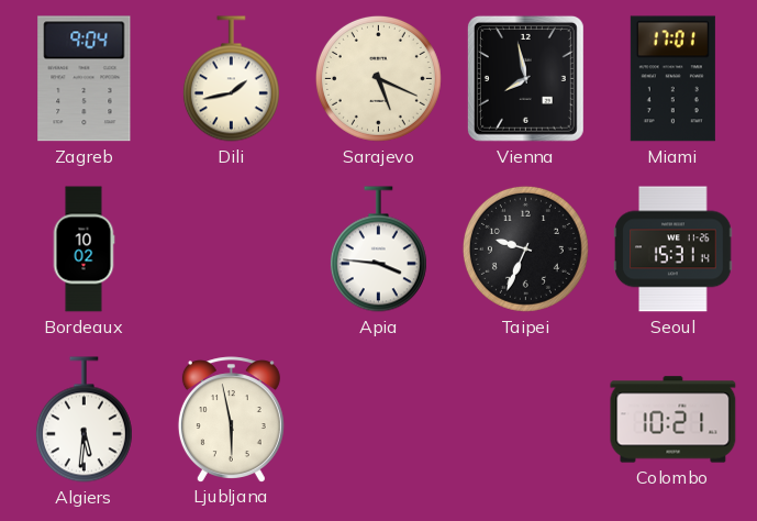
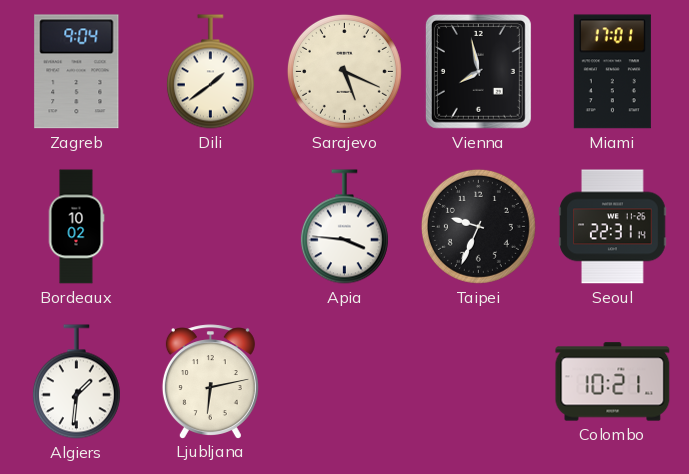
Dili: 1:43 -> 1:39 (210, 72)
Seoul: 15:31 -> 22:31 (613, 227)
Algiers: 5:31 -> 1:31 (76, 382)
Ljubljana: 5:58 -> 6:13 (210, 381)
